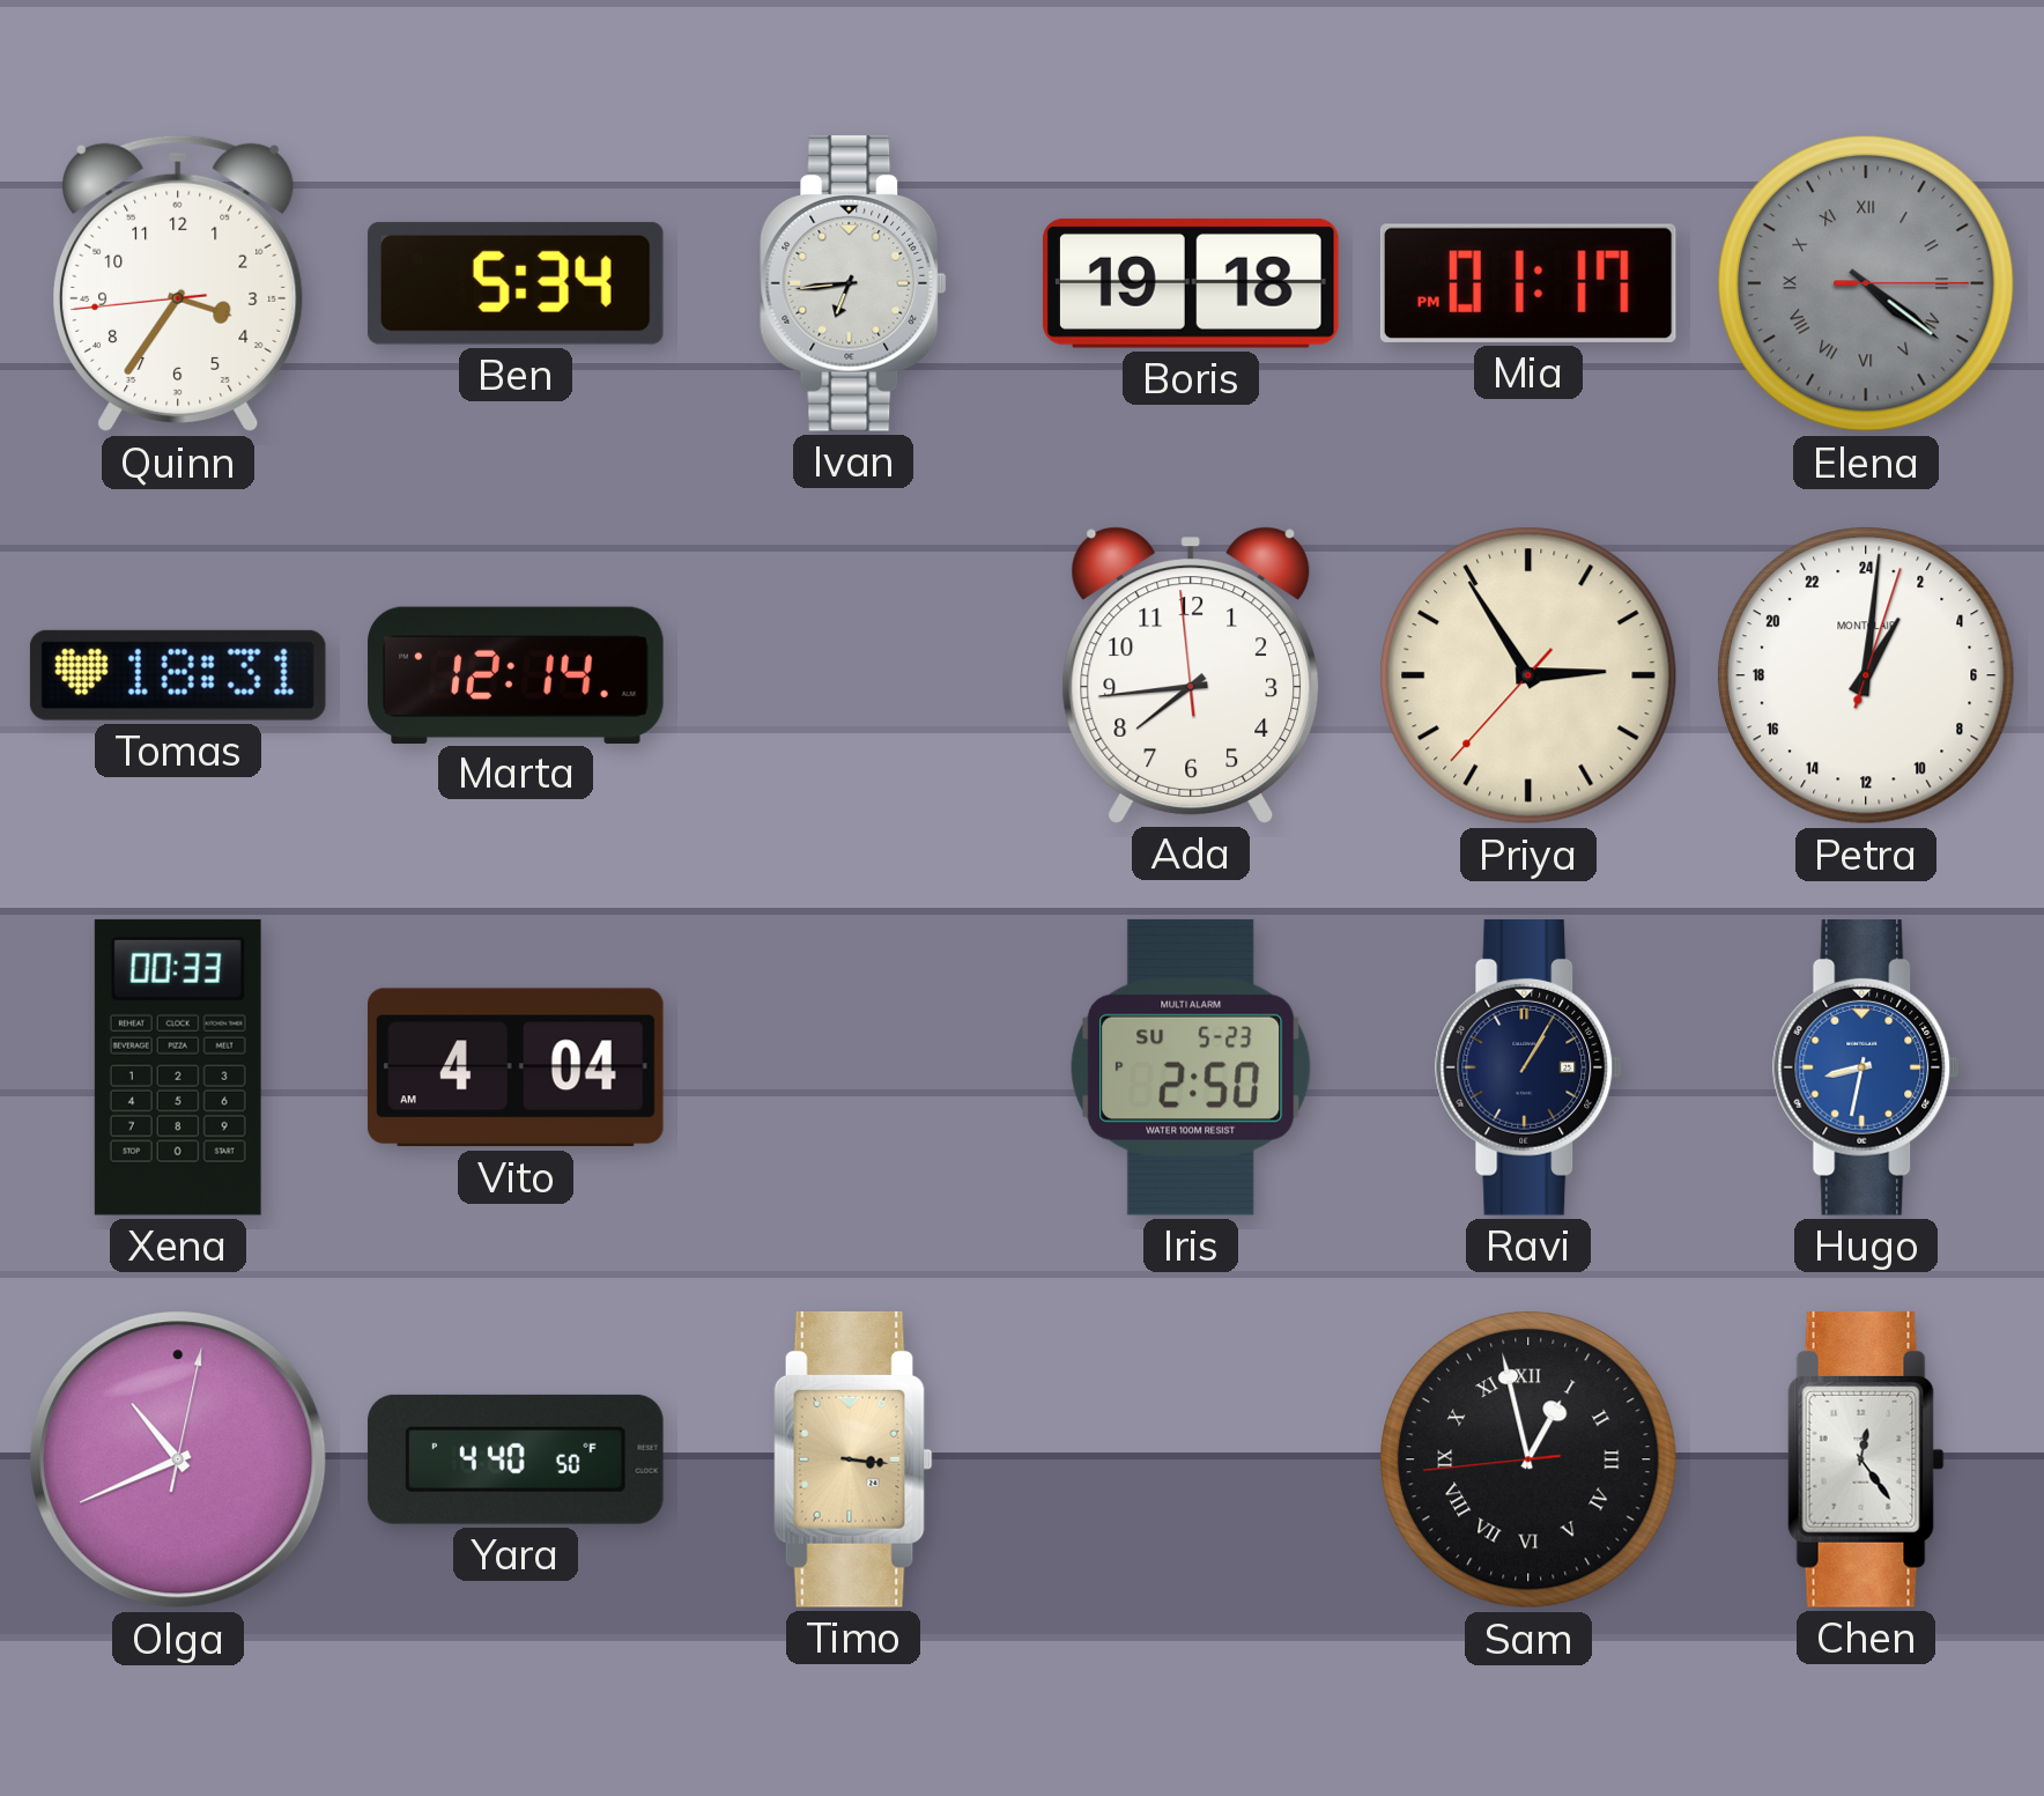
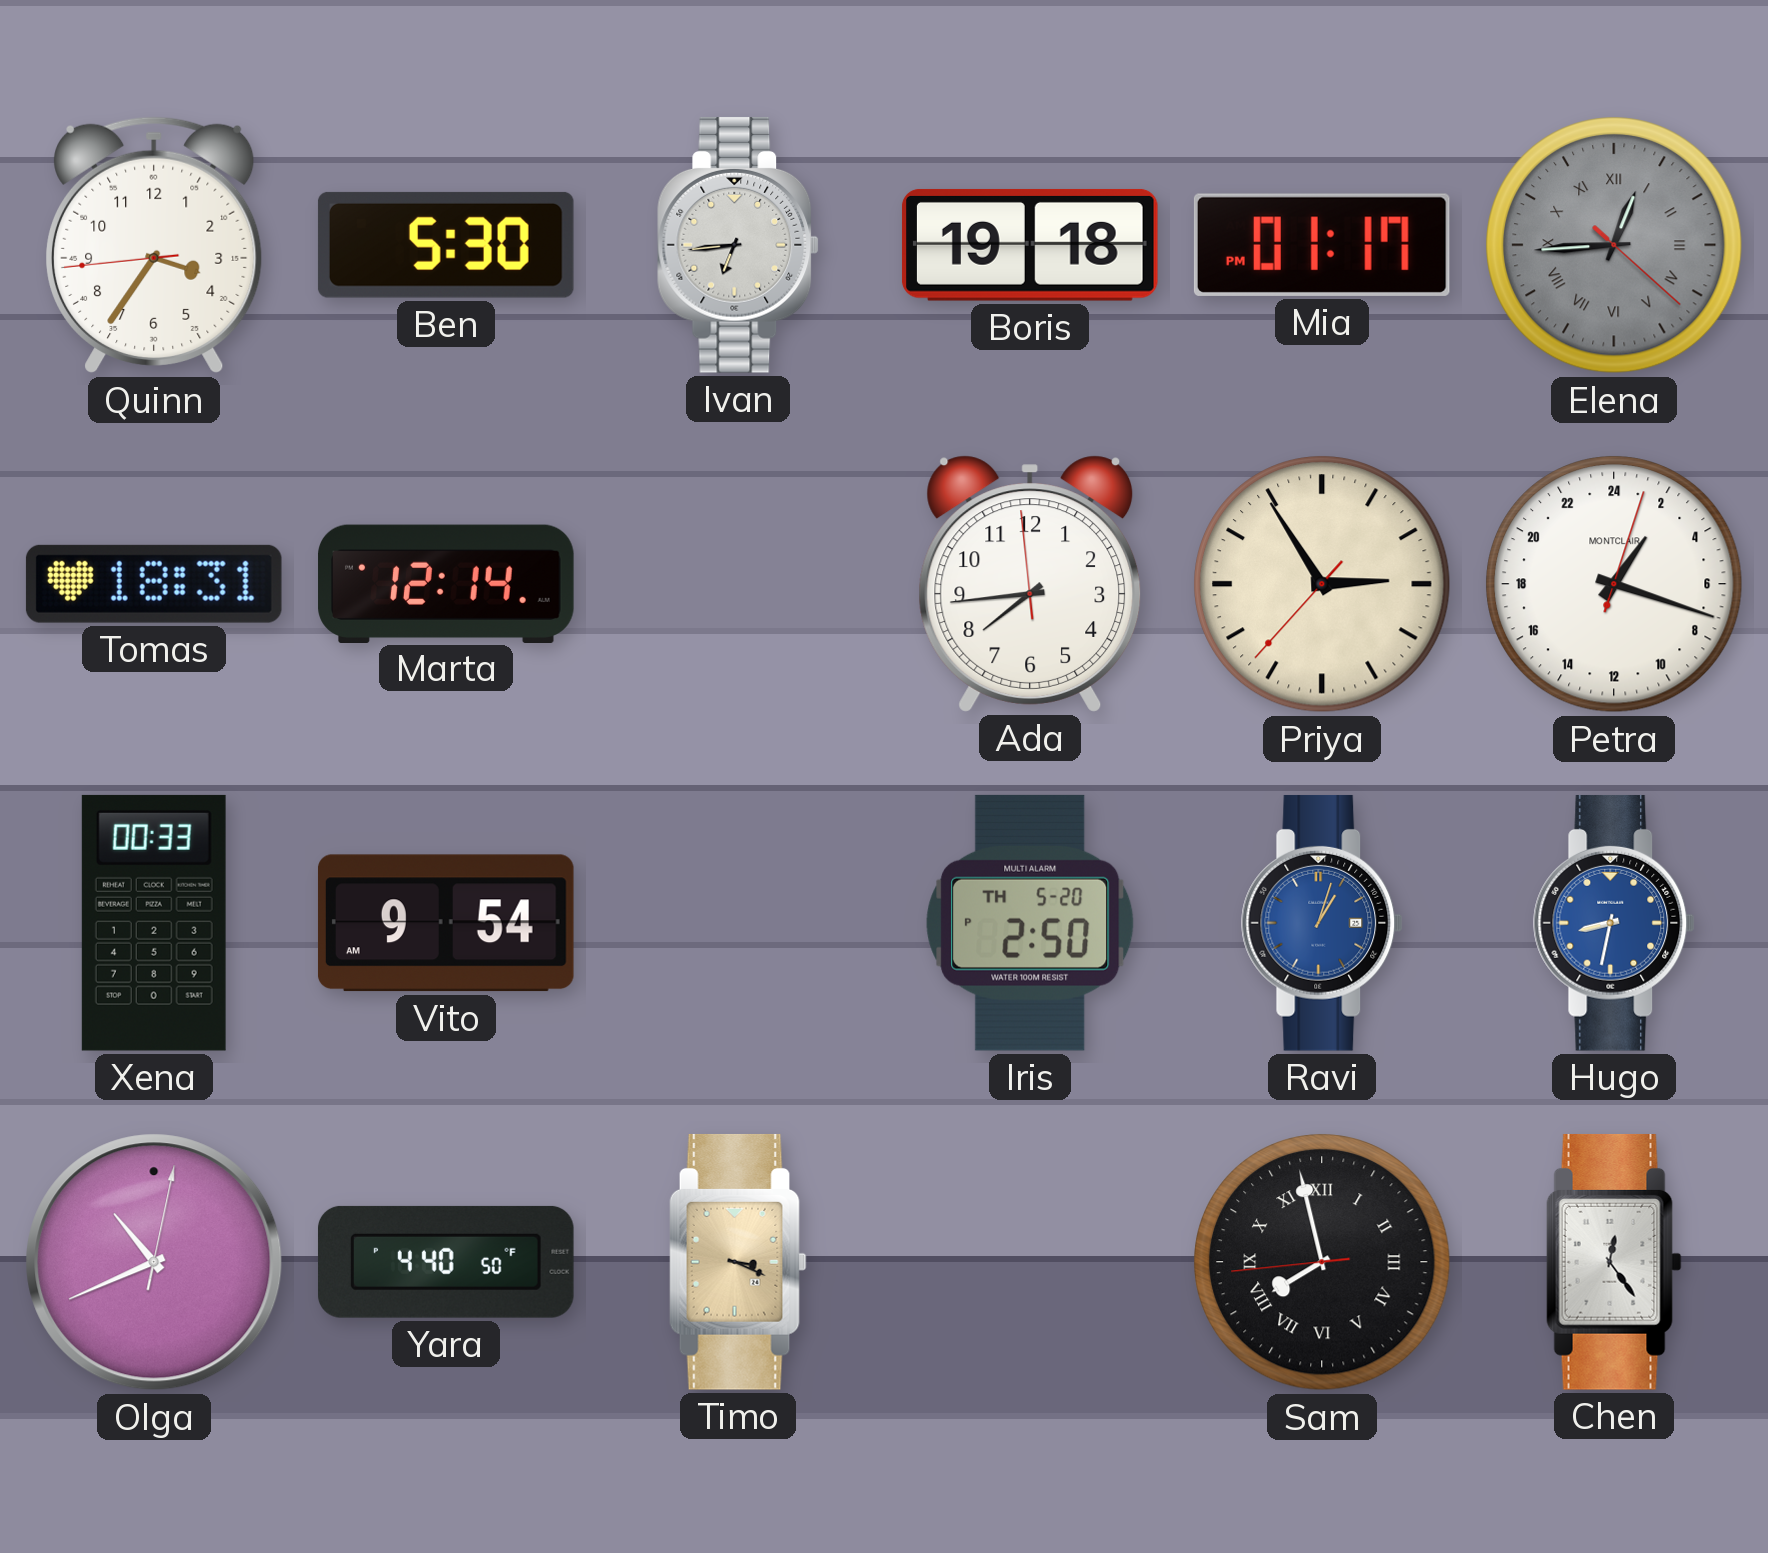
Ben: 5:34 -> 5:30 (446, 245)
Elena: 4:21 -> 12:44 (1614, 245)
Petra: 2:01 -> 2:18 (1614, 584)
Vito: 4:04 -> 9:54 (446, 923)
Iris date: SU 5-23 -> TH 5-20 (1030, 923)
Ravi: 1:05 -> 1:03 (1322, 923)
Ravi dial: navy -> blue (1322, 923)
Timo: 3:16 -> 3:19 (738, 1262)
Sam: 12:57 -> 7:57 (1322, 1262)
